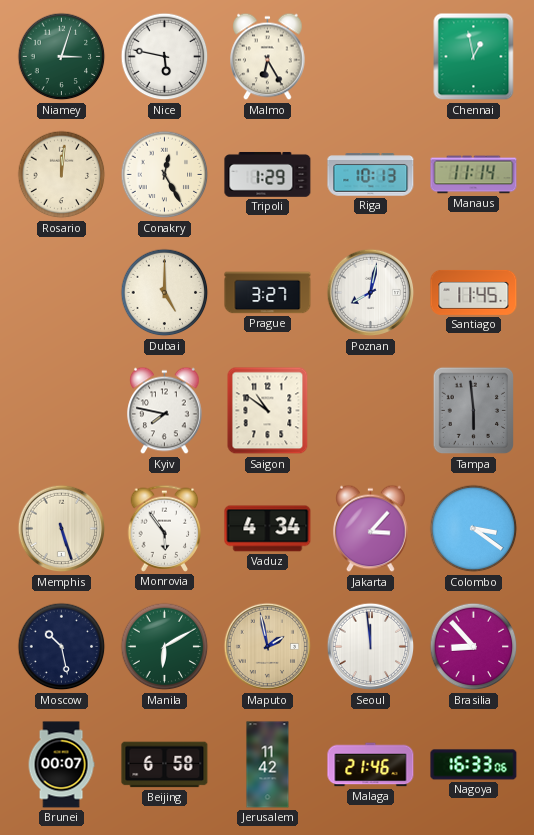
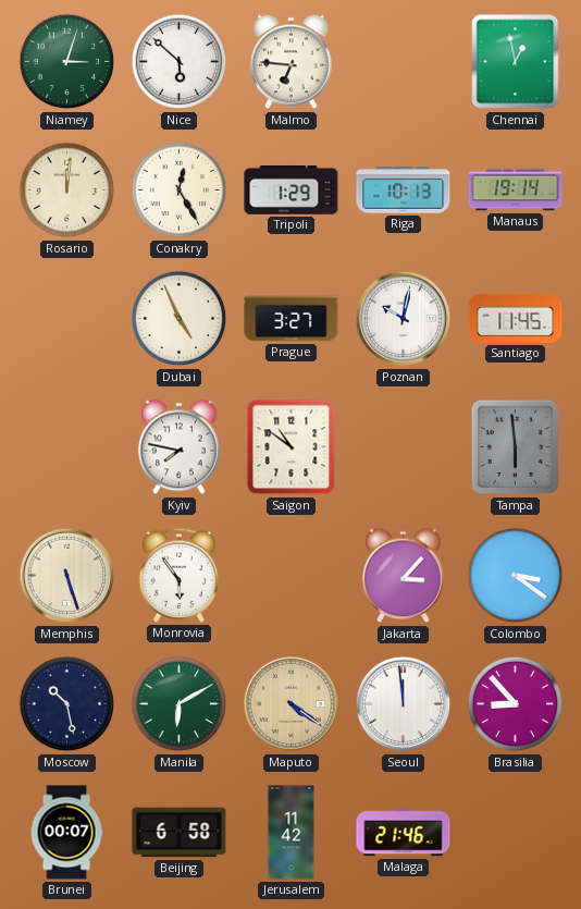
Nice: 5:47 -> 5:52 (180, 62)
Malmo: 6:25 -> 6:46 (292, 62)
Manaus: 11:14 -> 19:14 (516, 191)
Dubai: 5:00 -> 4:56 (180, 319)
Poznan: 8:02 -> 10:02 (404, 319)
Vaduz: 4:34 -> none (268, 529)
Maputo: 1:58 -> 4:21 (292, 704)
Nagoya: 16:33 -> none (474, 765)
